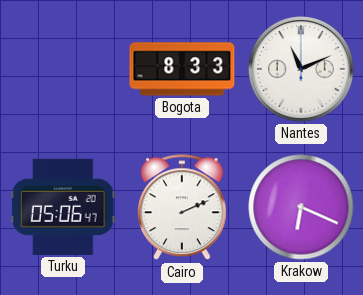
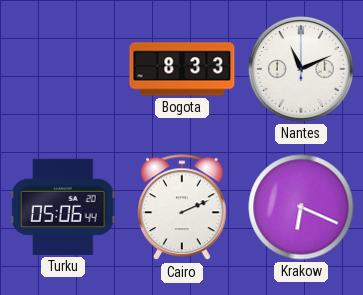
Turku: 05:06:47 -> 05:06:44 (63, 207)
